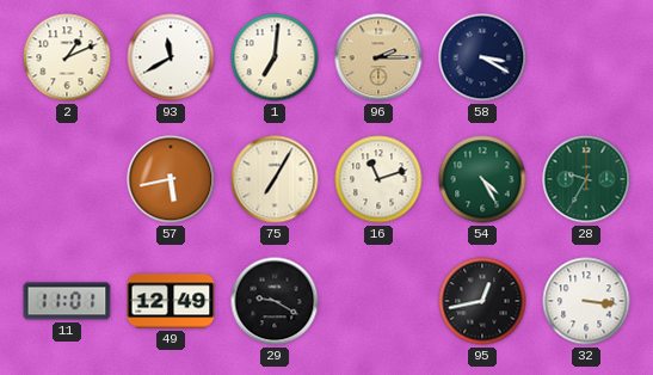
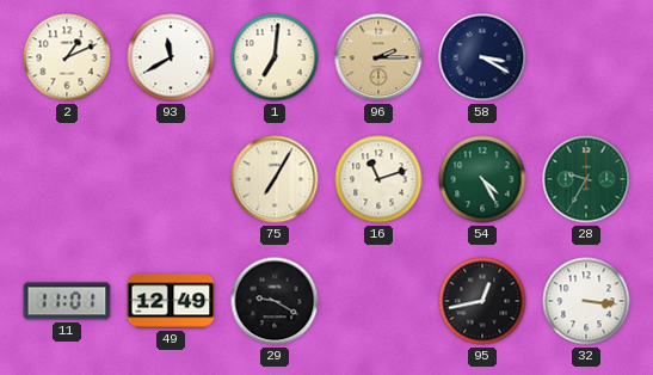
57: 5:43 -> none (171, 179)
